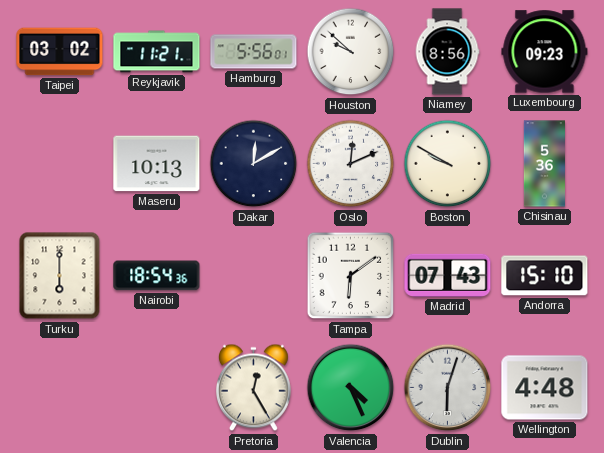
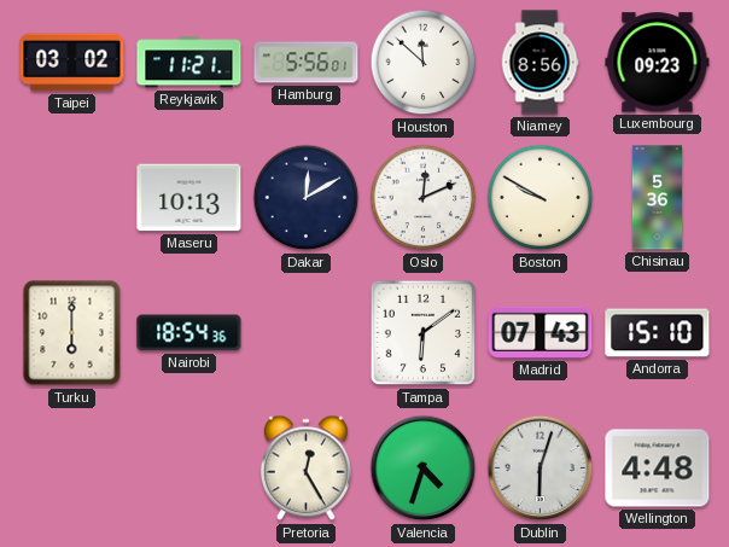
Houston: 9:52 -> 11:52 (424, 63)
Valencia: 4:26 -> 4:33 (424, 469)
